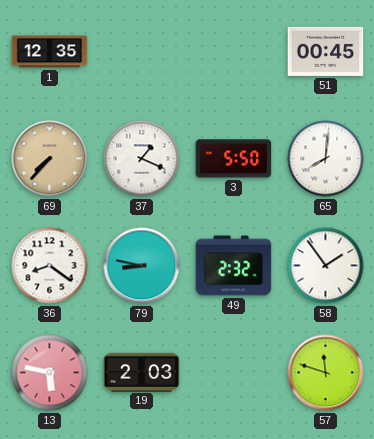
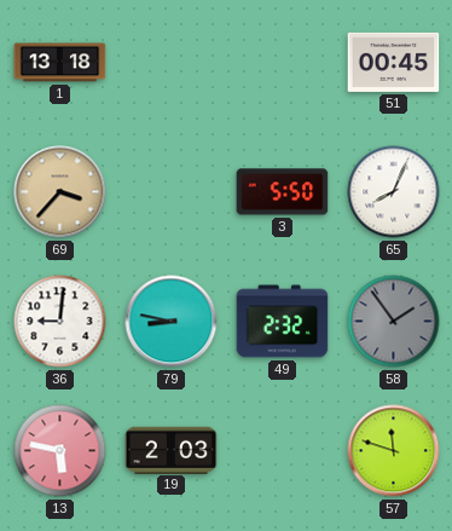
1: 12:35 -> 13:18 (60, 63)
69: 7:37 -> 3:37 (60, 192)
37: 1:19 -> none (142, 159)
65: 8:01 -> 8:04 (394, 192)
36: 8:21 -> 9:01 (60, 322)
58 dial: white -> grey (394, 322)
